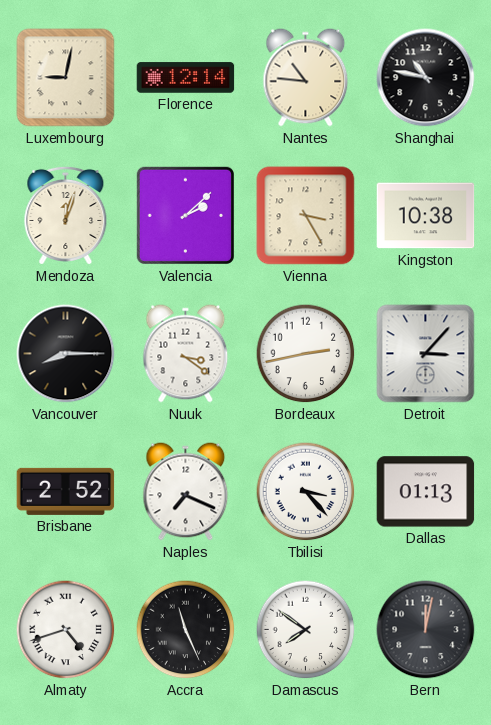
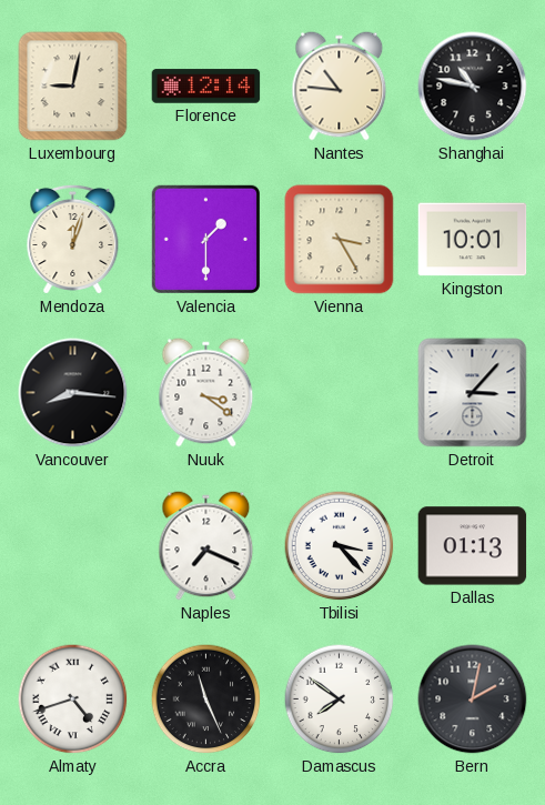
Valencia: 2:08 -> 1:30 (205, 239)
Kingston: 10:38 -> 10:01 (473, 240)
Vancouver: 8:15 -> 8:16 (73, 393)
Bordeaux: 2:43 -> none (306, 354)
Brisbane: 2:52 -> none (66, 491)
Bern: 12:02 -> 2:02 (473, 700)
